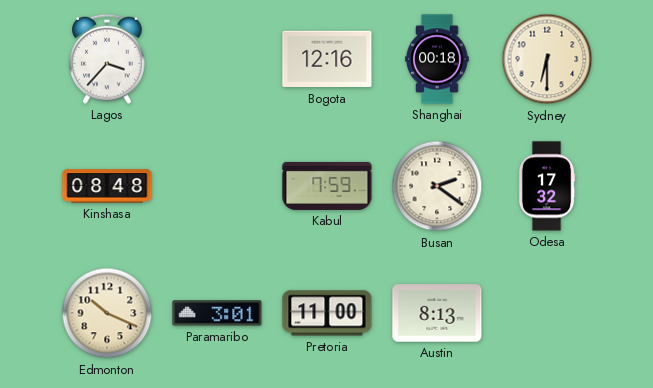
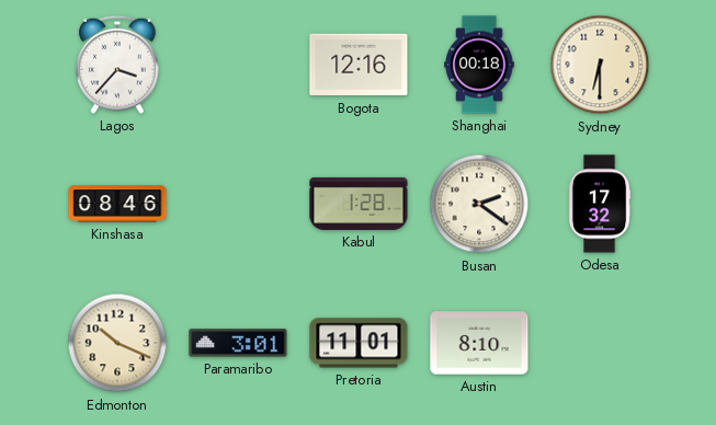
Kinshasa: 08:48 -> 08:46 (117, 204)
Kabul: 7:59 -> 1:28 (359, 204)
Pretoria: 11:00 -> 11:01 (359, 343)
Austin: 8:13 -> 8:10 (479, 343)
